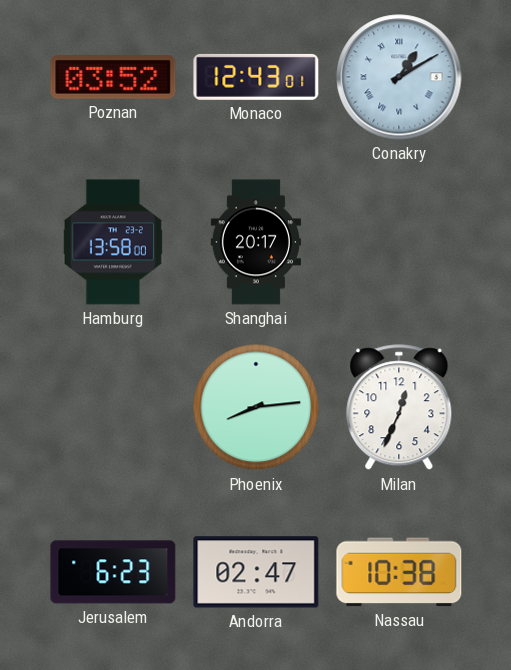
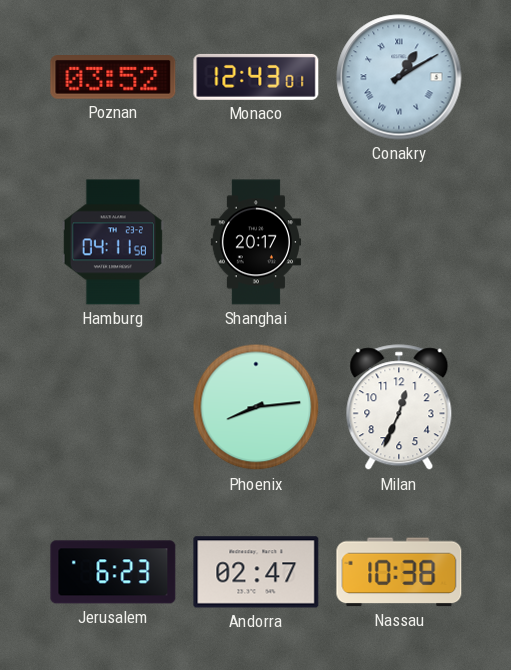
Hamburg: 13:58 -> 04:11 (113, 242)
